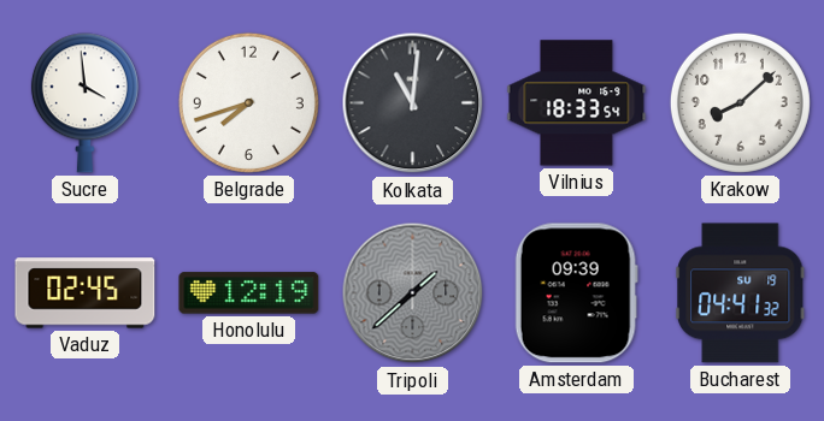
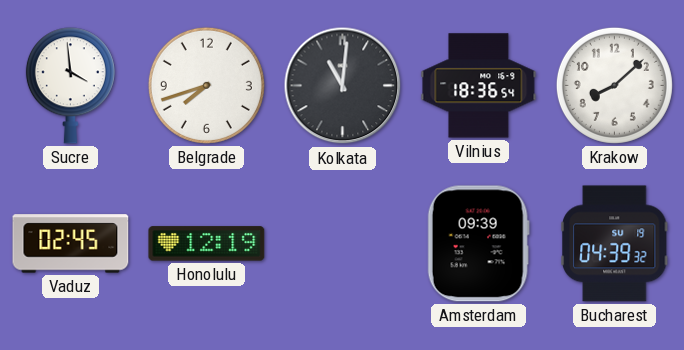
Vilnius: 18:33 -> 18:36 (479, 86)
Tripoli: 1:38 -> none (413, 293)
Bucharest: 04:41 -> 04:39 (615, 244)
